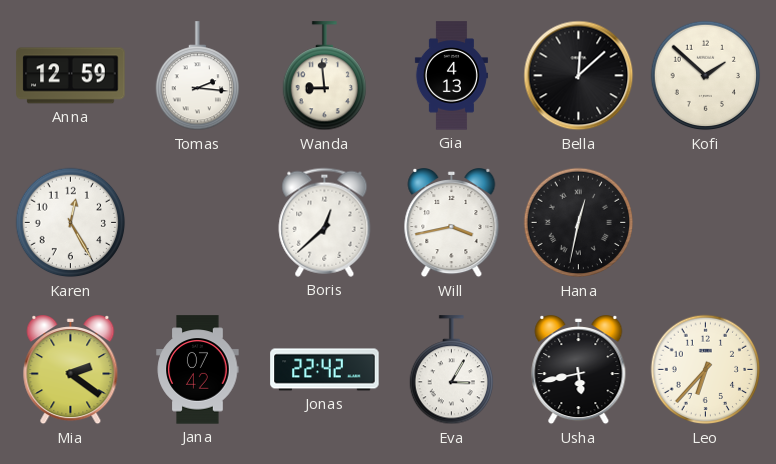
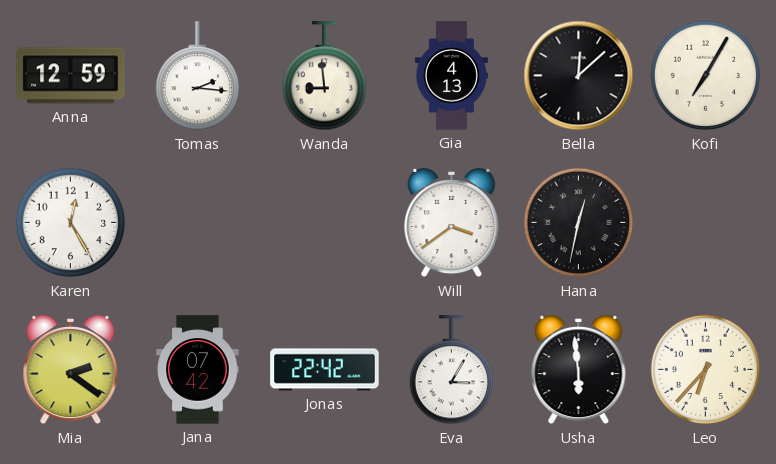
Kofi: 1:52 -> 7:05 (706, 76)
Boris: 12:38 -> none (325, 222)
Will: 3:43 -> 3:39 (452, 224)
Usha: 5:43 -> 5:59 (579, 371)
